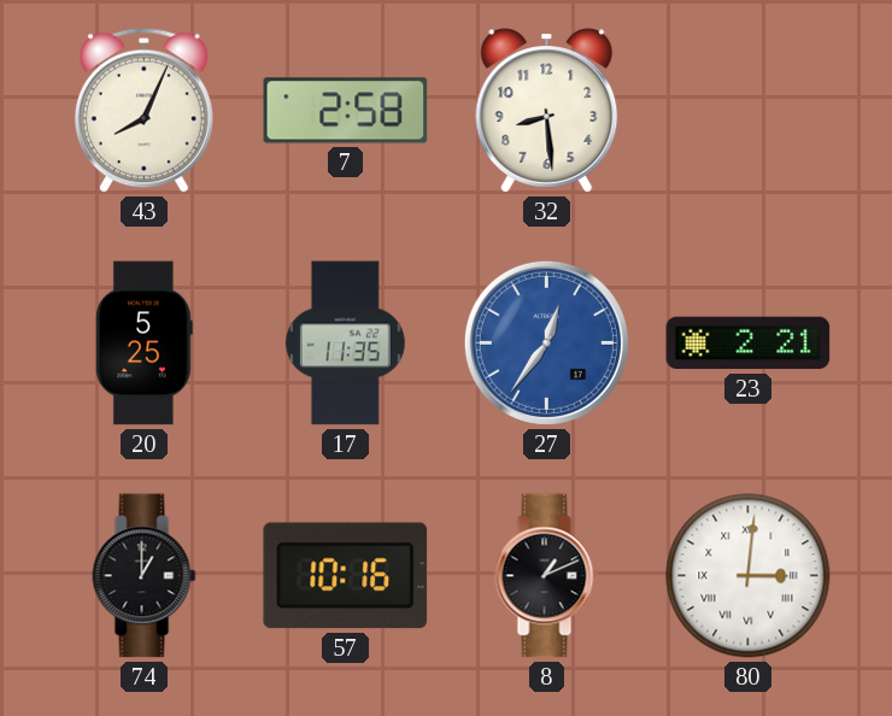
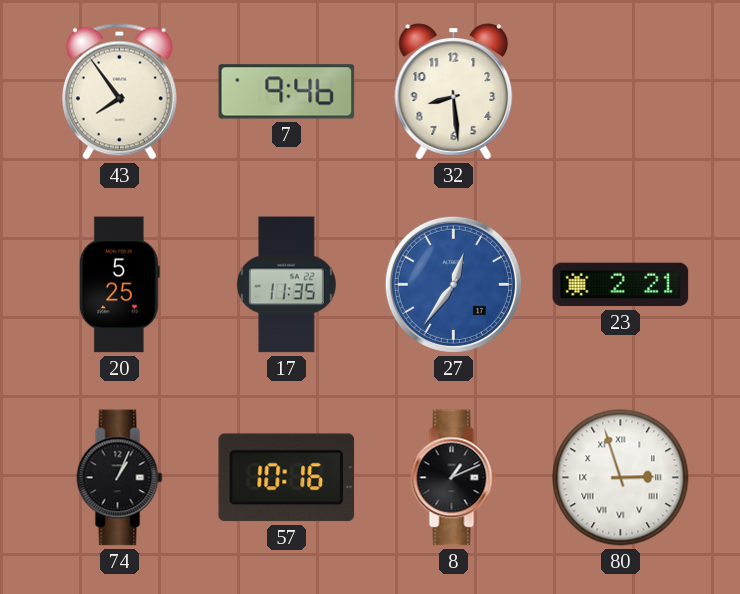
43: 8:04 -> 7:54 (119, 91)
7: 2:58 -> 9:46 (287, 92)
74: 1:00 -> 1:04 (120, 478)
80: 3:01 -> 2:57 (621, 478)
